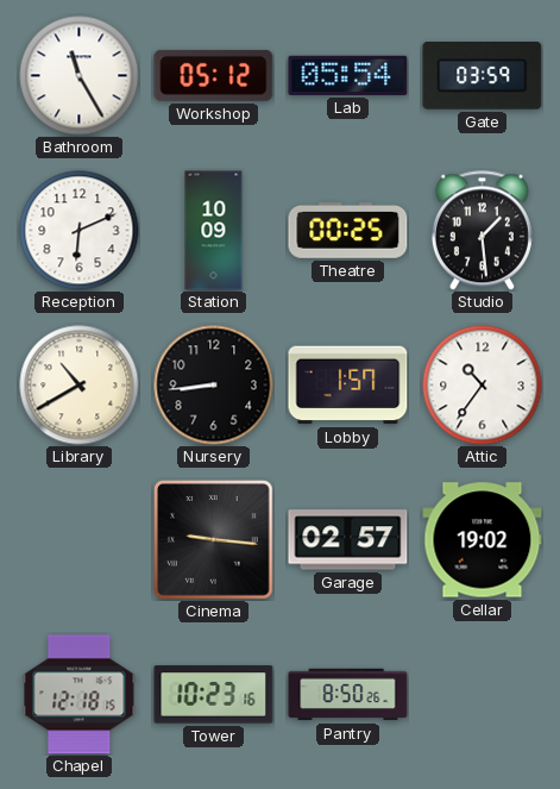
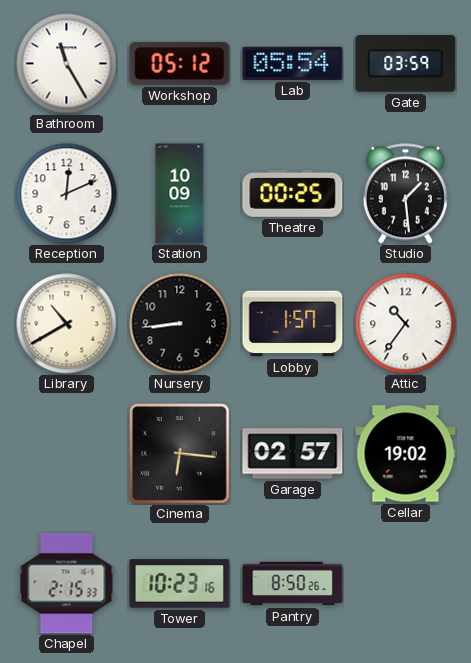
Reception: 6:11 -> 12:11 (67, 194)
Cinema: 9:16 -> 6:16 (180, 454)
Chapel: 12:18 -> 2:15 (67, 584)
